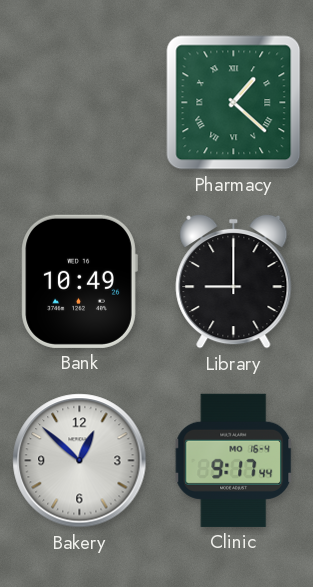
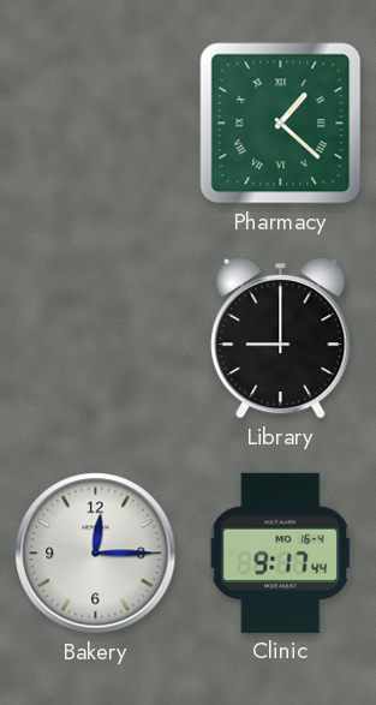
Bank: 10:49 -> none (79, 281)
Bakery: 12:52 -> 12:15 (96, 554)
